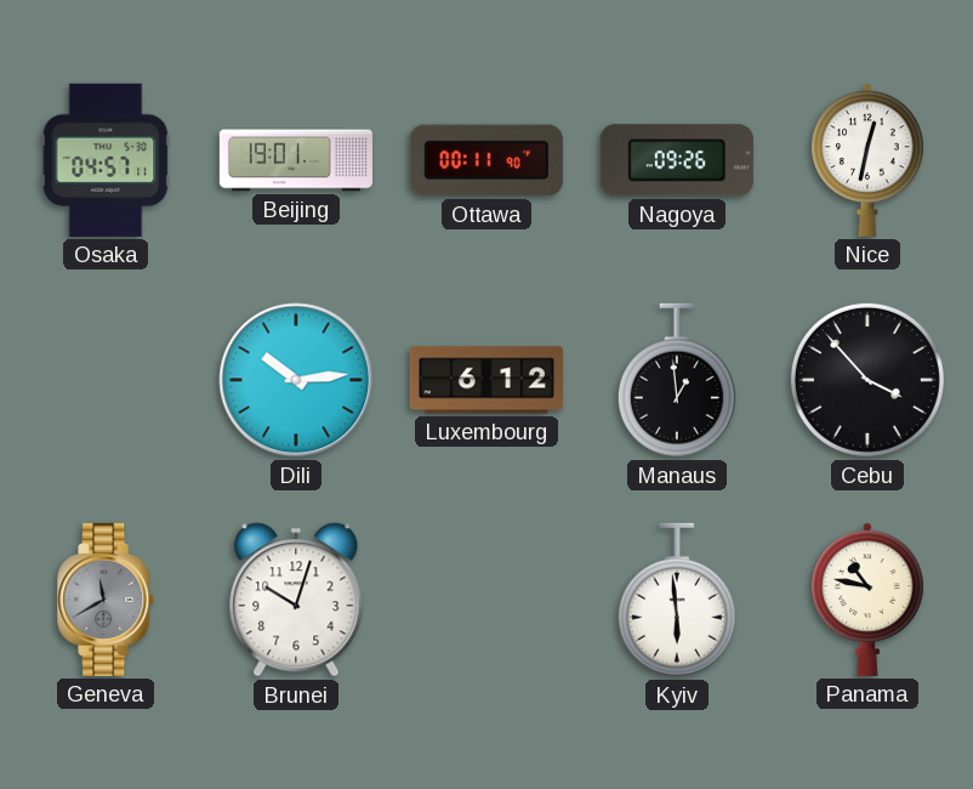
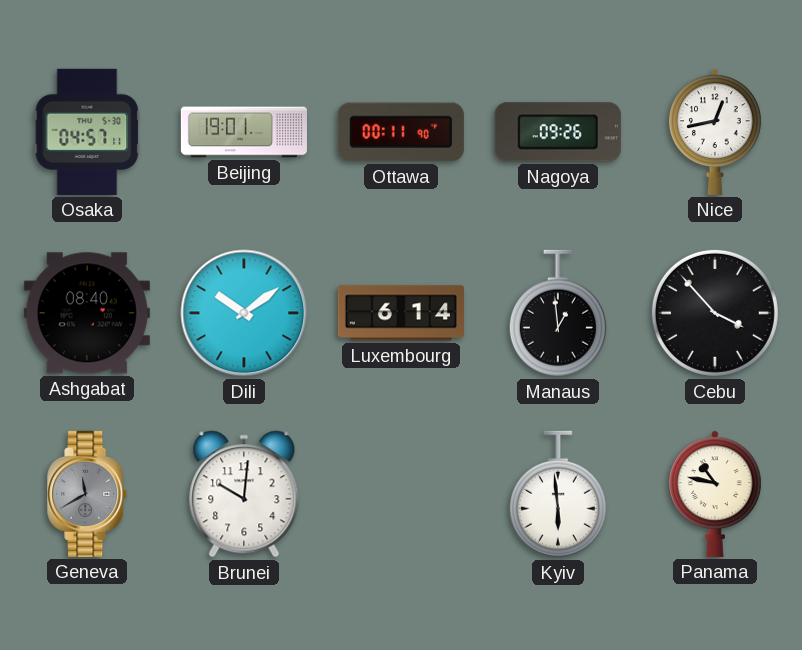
Nice: 12:32 -> 12:43 (716, 132)
Ashgabat: none -> 08:40 (87, 313)
Dili: 10:14 -> 10:09 (244, 313)
Luxembourg: 6:12 -> 6:14 (401, 313)
Brunei: 10:03 -> 10:01 (244, 494)
